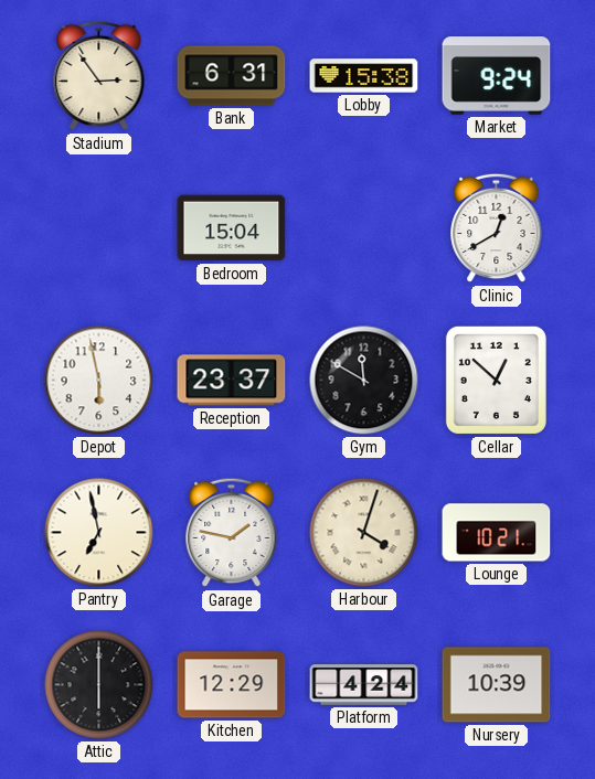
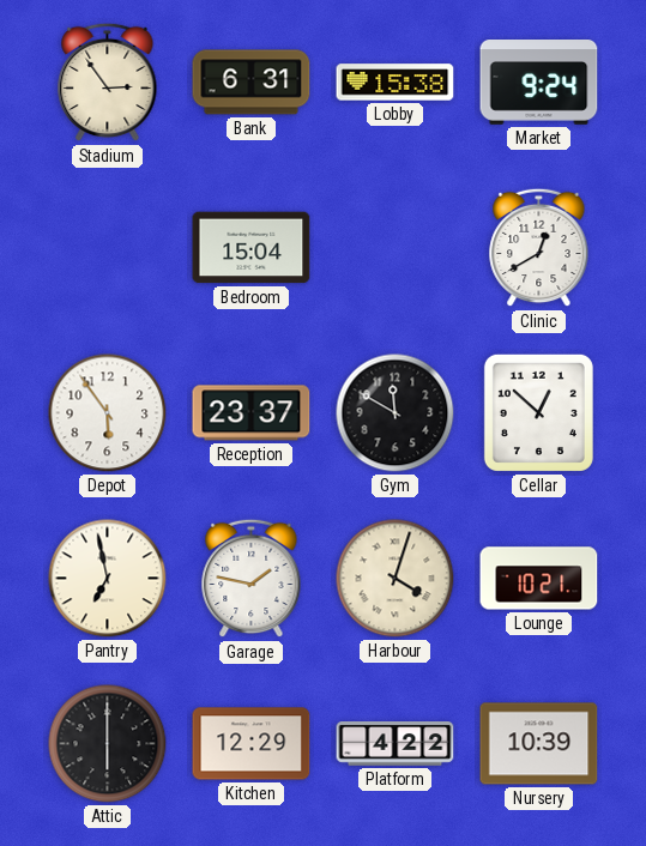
Depot: 5:58 -> 5:54 (108, 413)
Platform: 4:24 -> 4:22 (396, 744)
